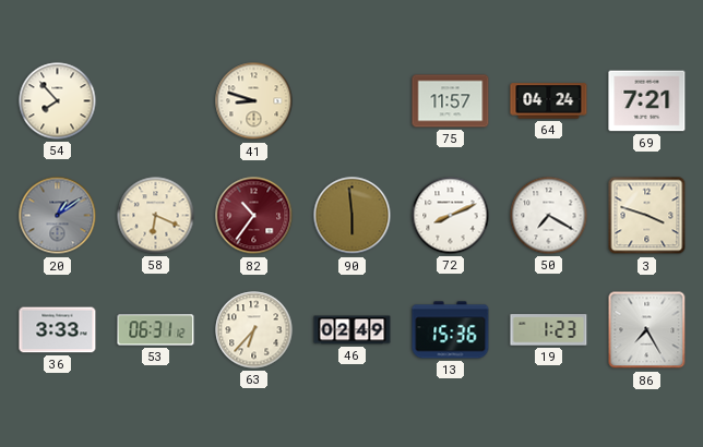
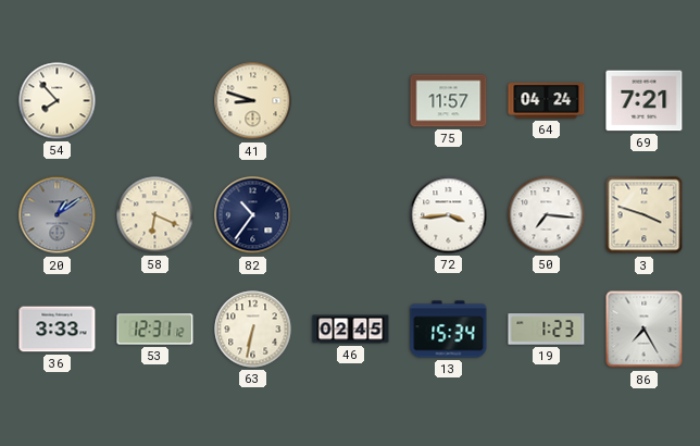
82 dial: burgundy -> navy (253, 215)
90: 5:59 -> none (353, 216)
72: 8:11 -> 3:44 (449, 215)
50: 7:20 -> 7:16 (547, 215)
53: 06:31 -> 12:31 (155, 330)
63: 6:37 -> 6:32 (253, 330)
46: 02:49 -> 02:45 (351, 330)
13: 15:36 -> 15:34 (449, 330)
